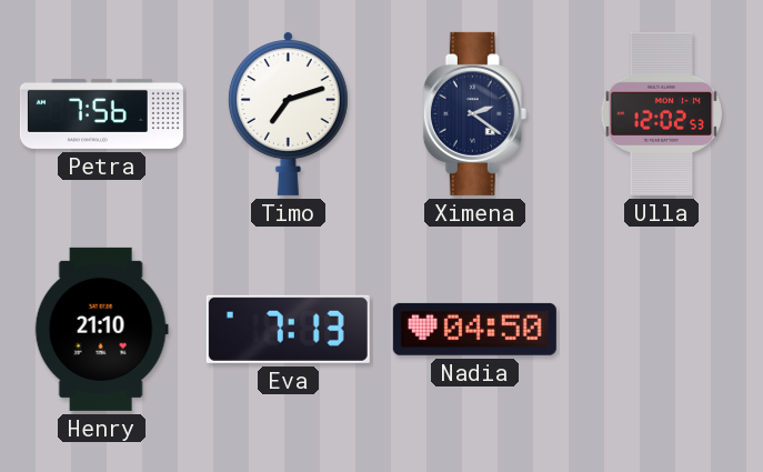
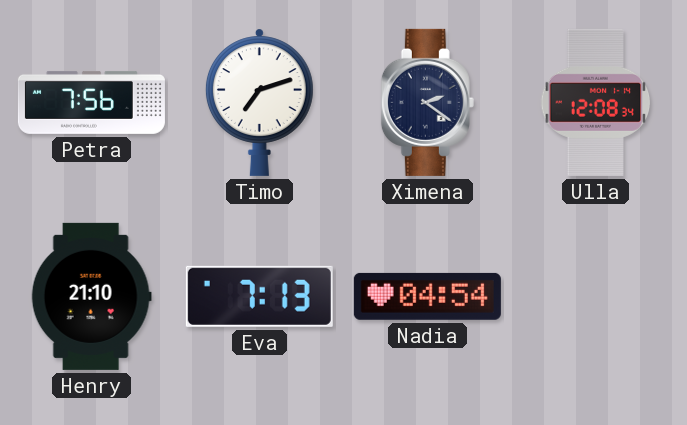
Ulla: 12:02 -> 12:08 (596, 102)
Nadia: 04:50 -> 04:54 (427, 296)
